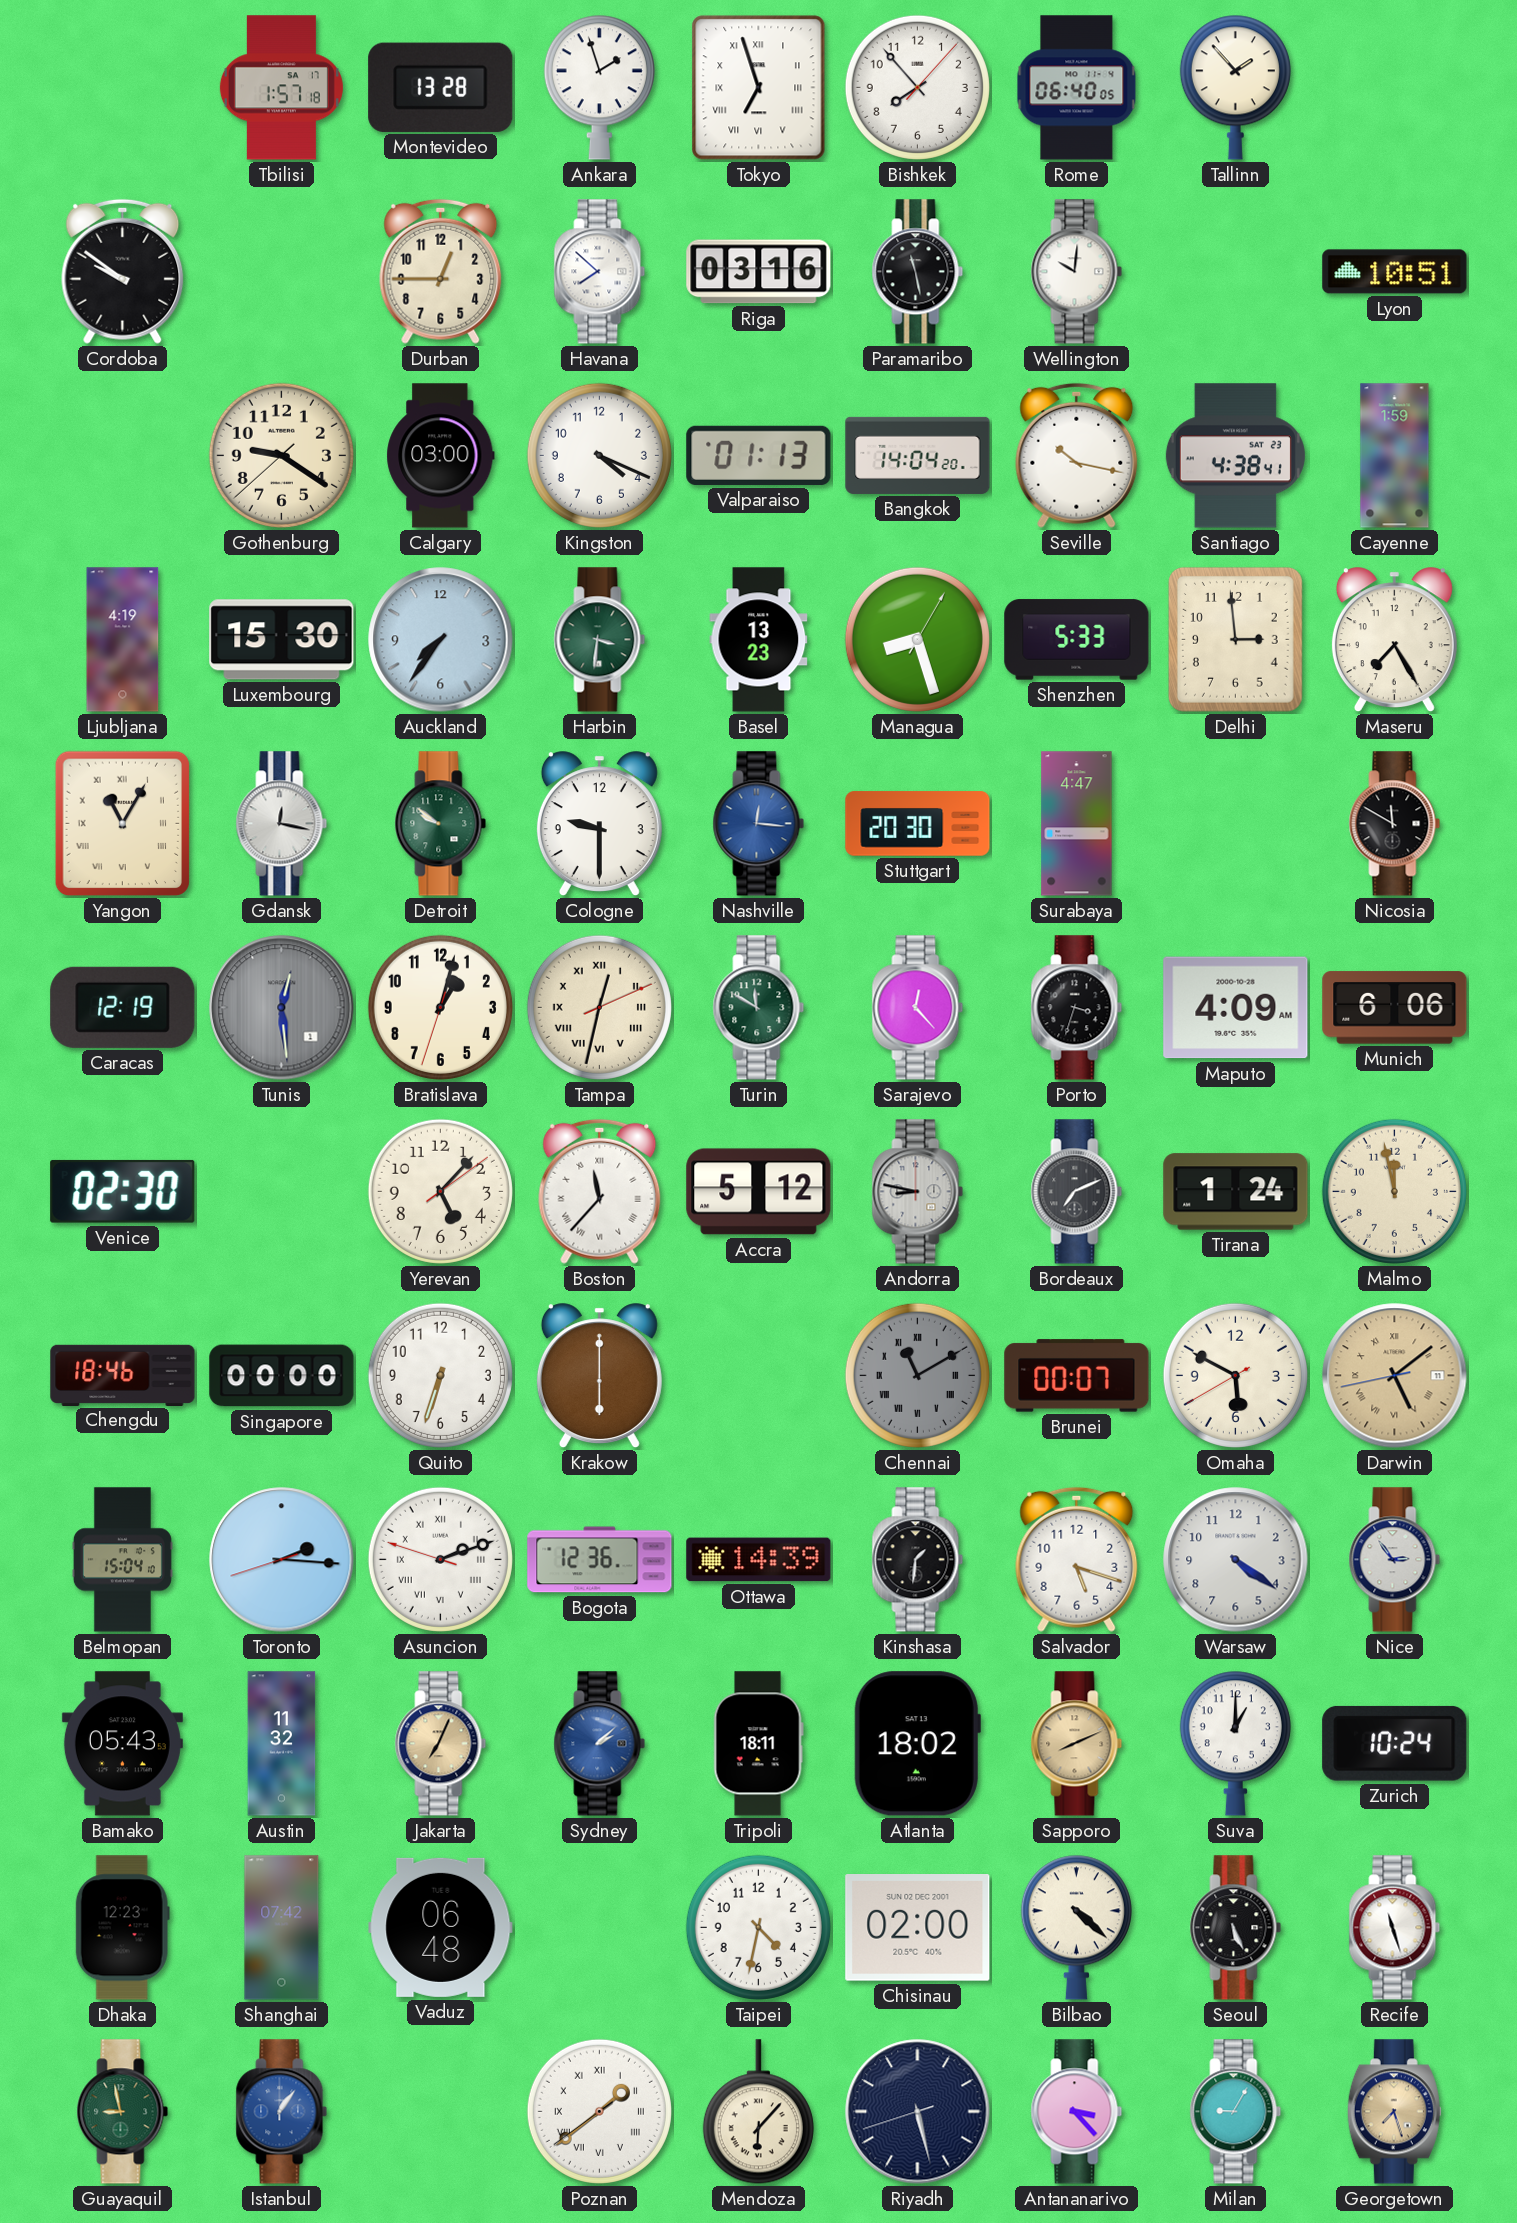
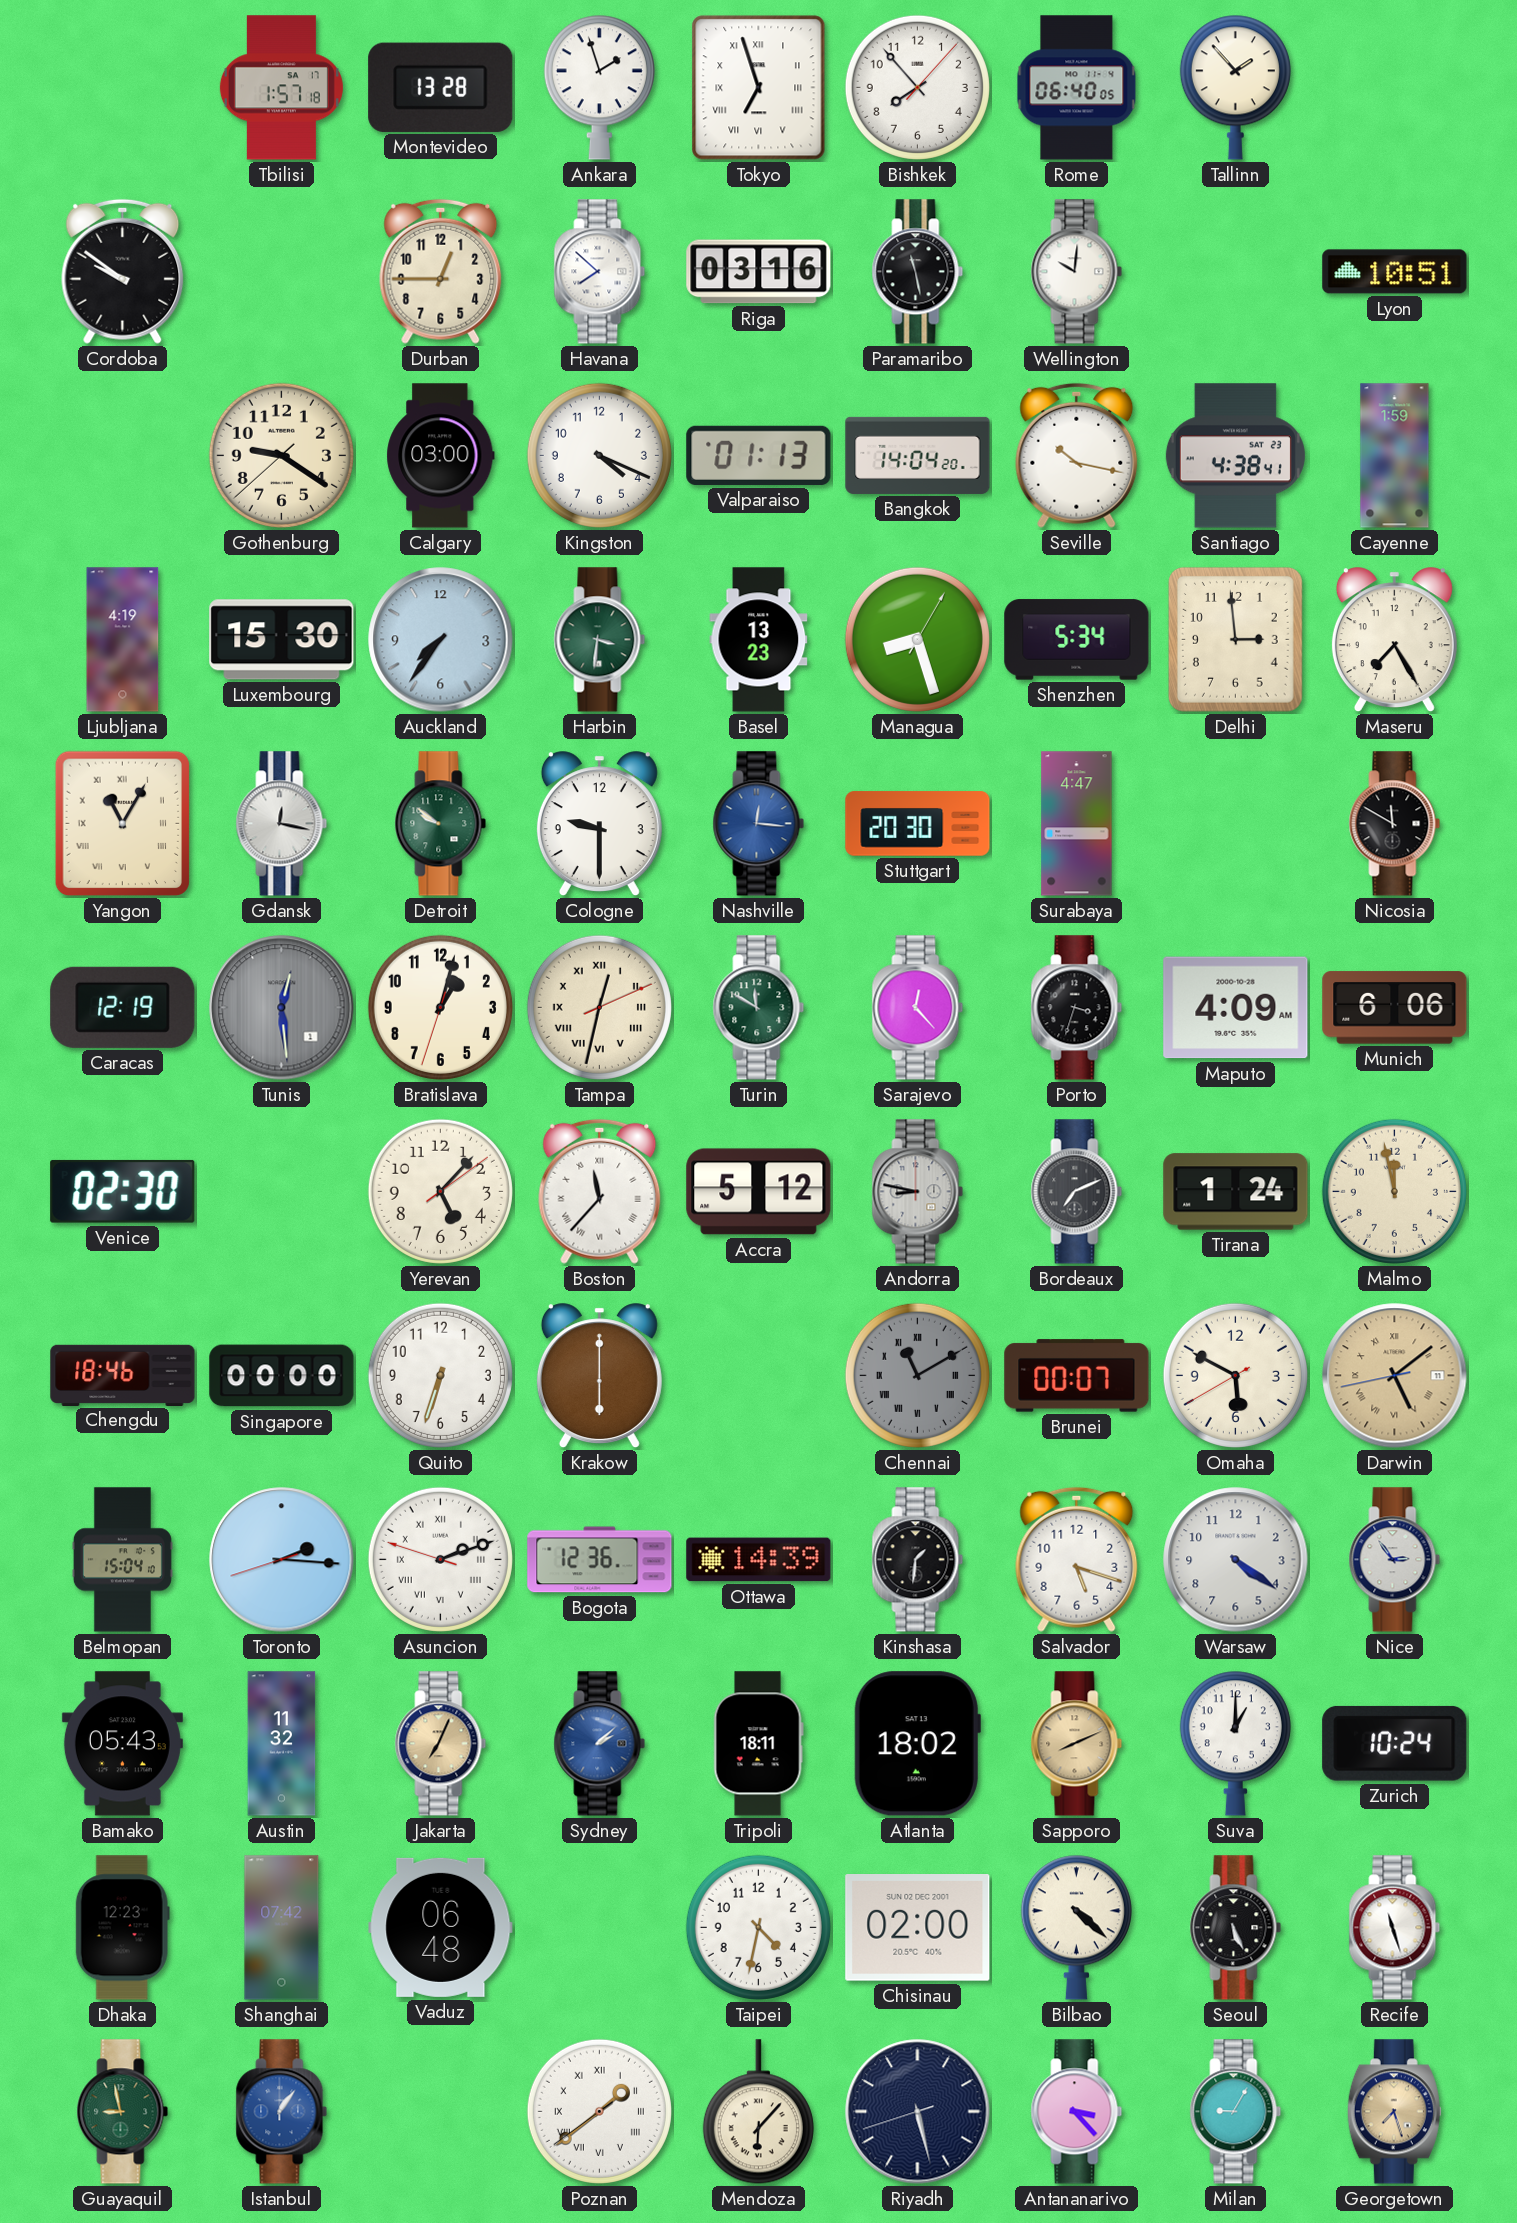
Shenzhen: 5:33 -> 5:34 (1077, 640)
